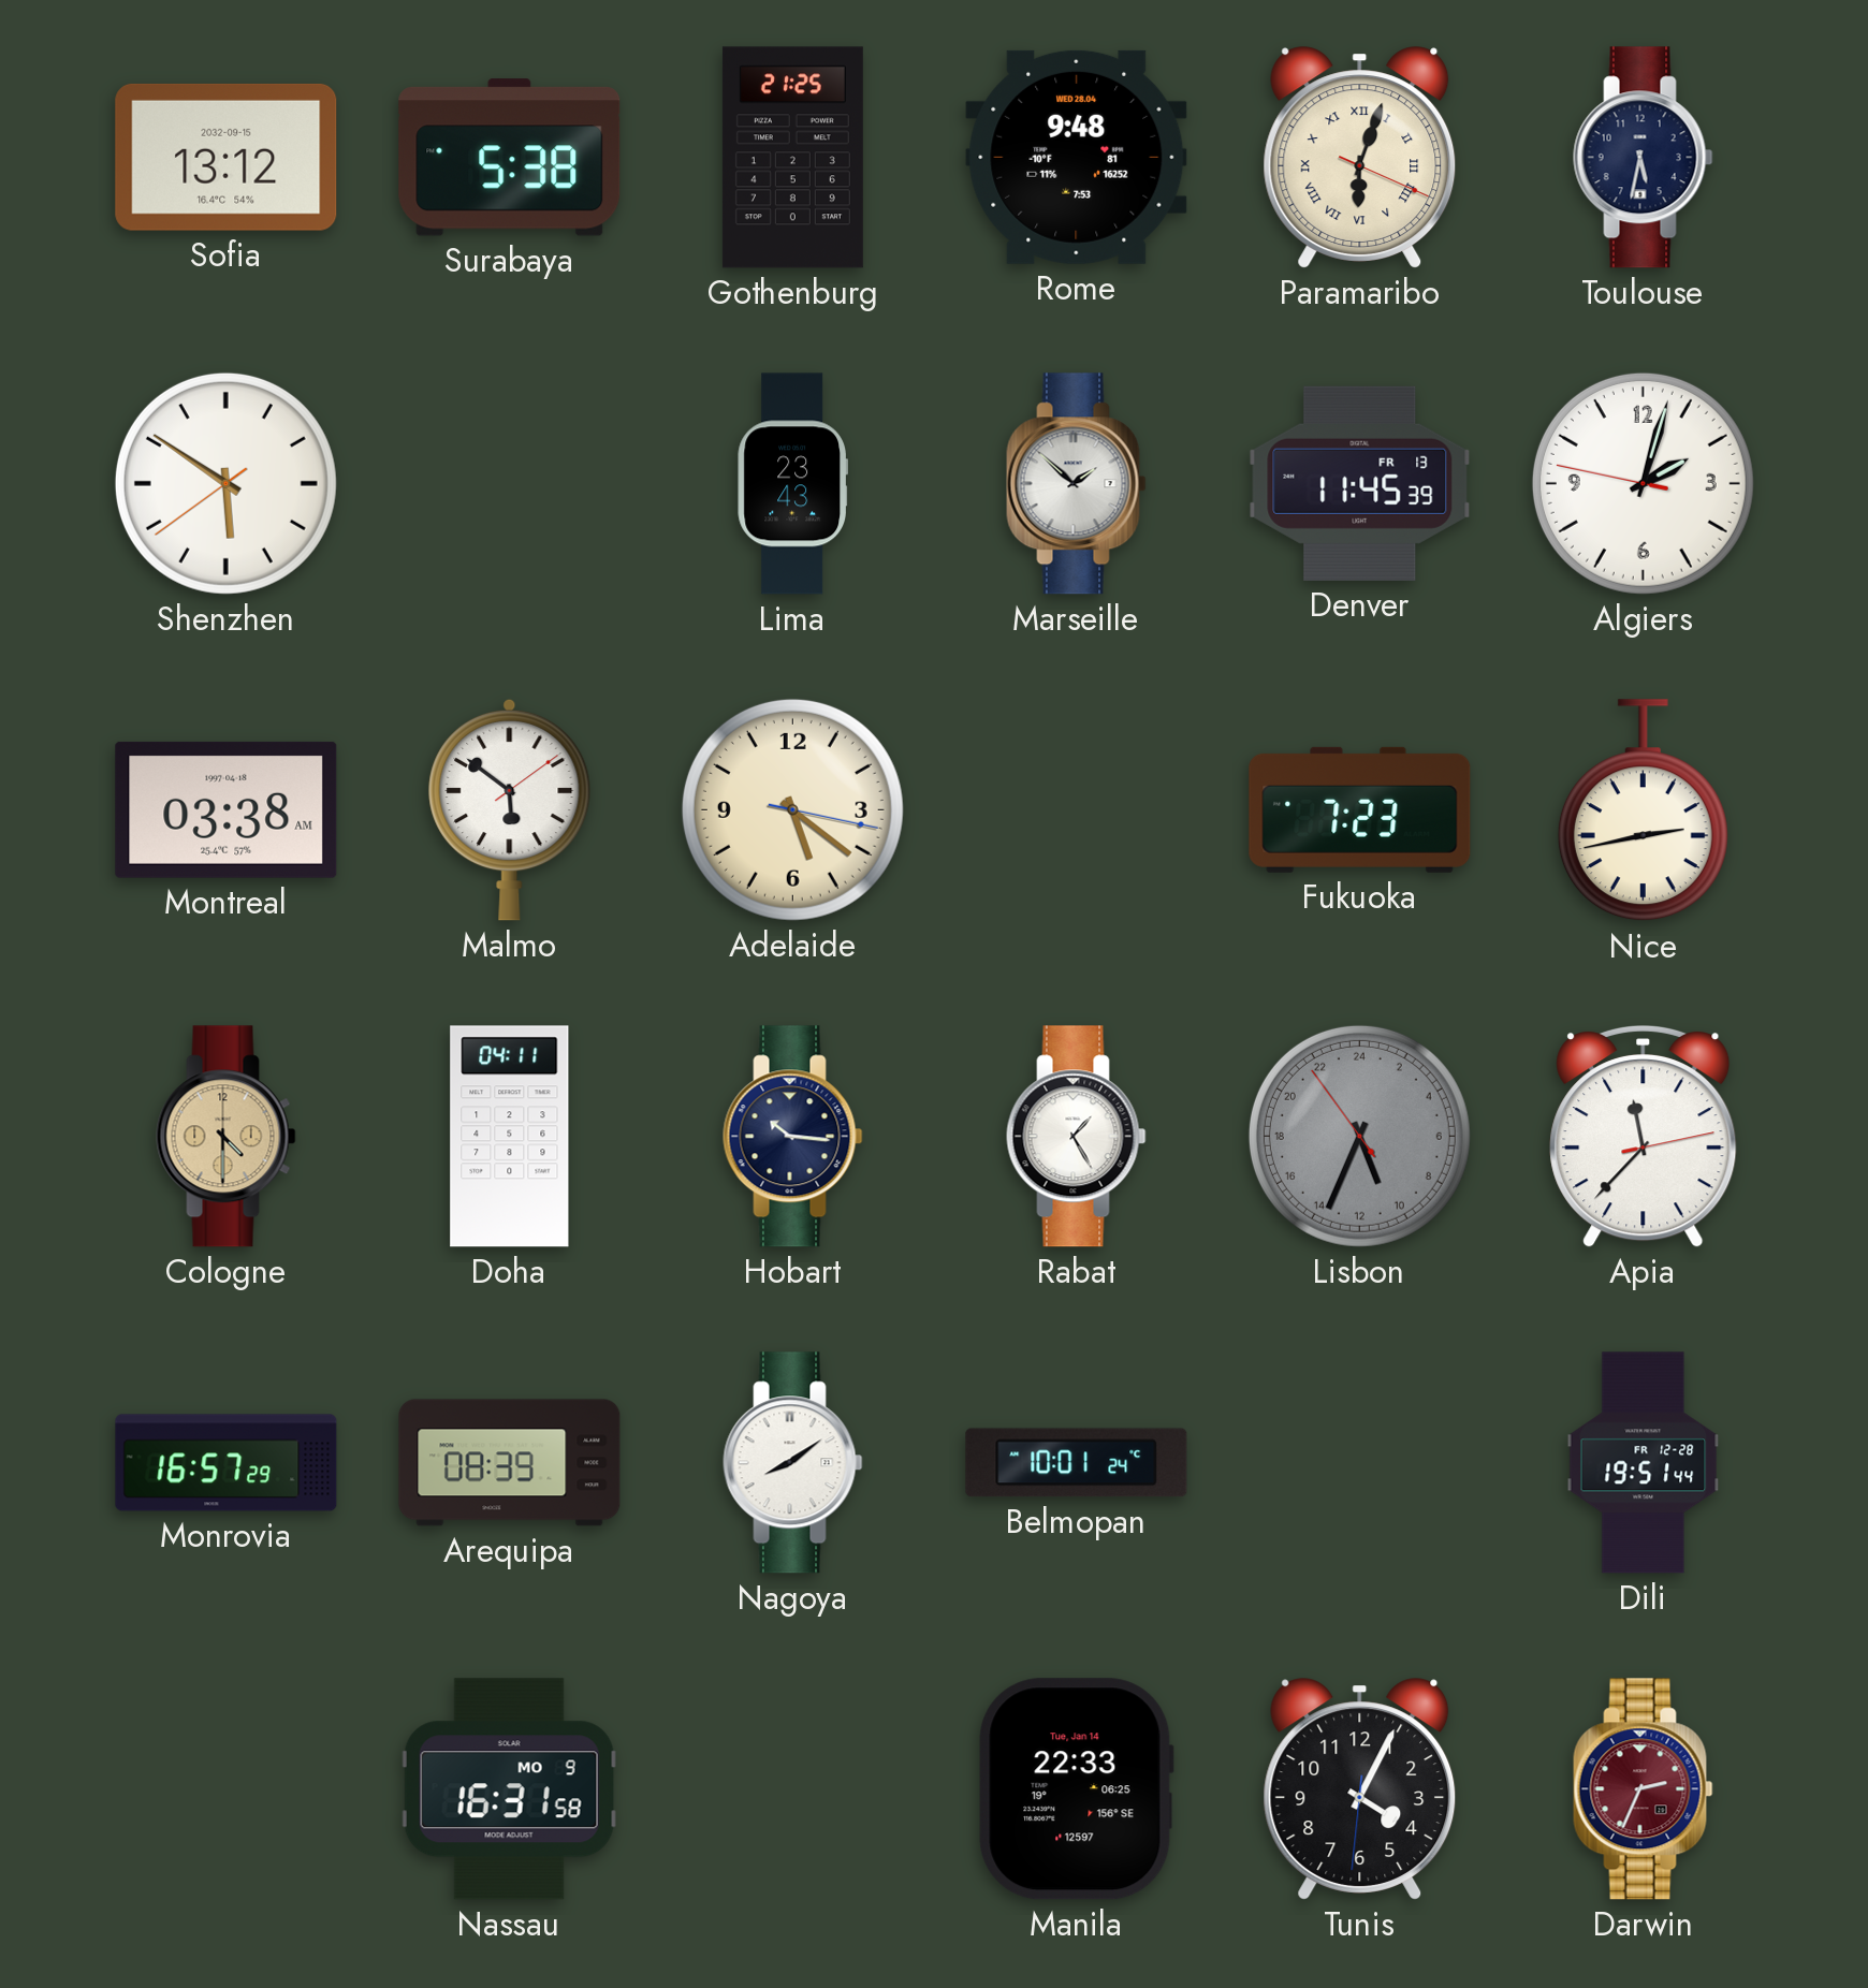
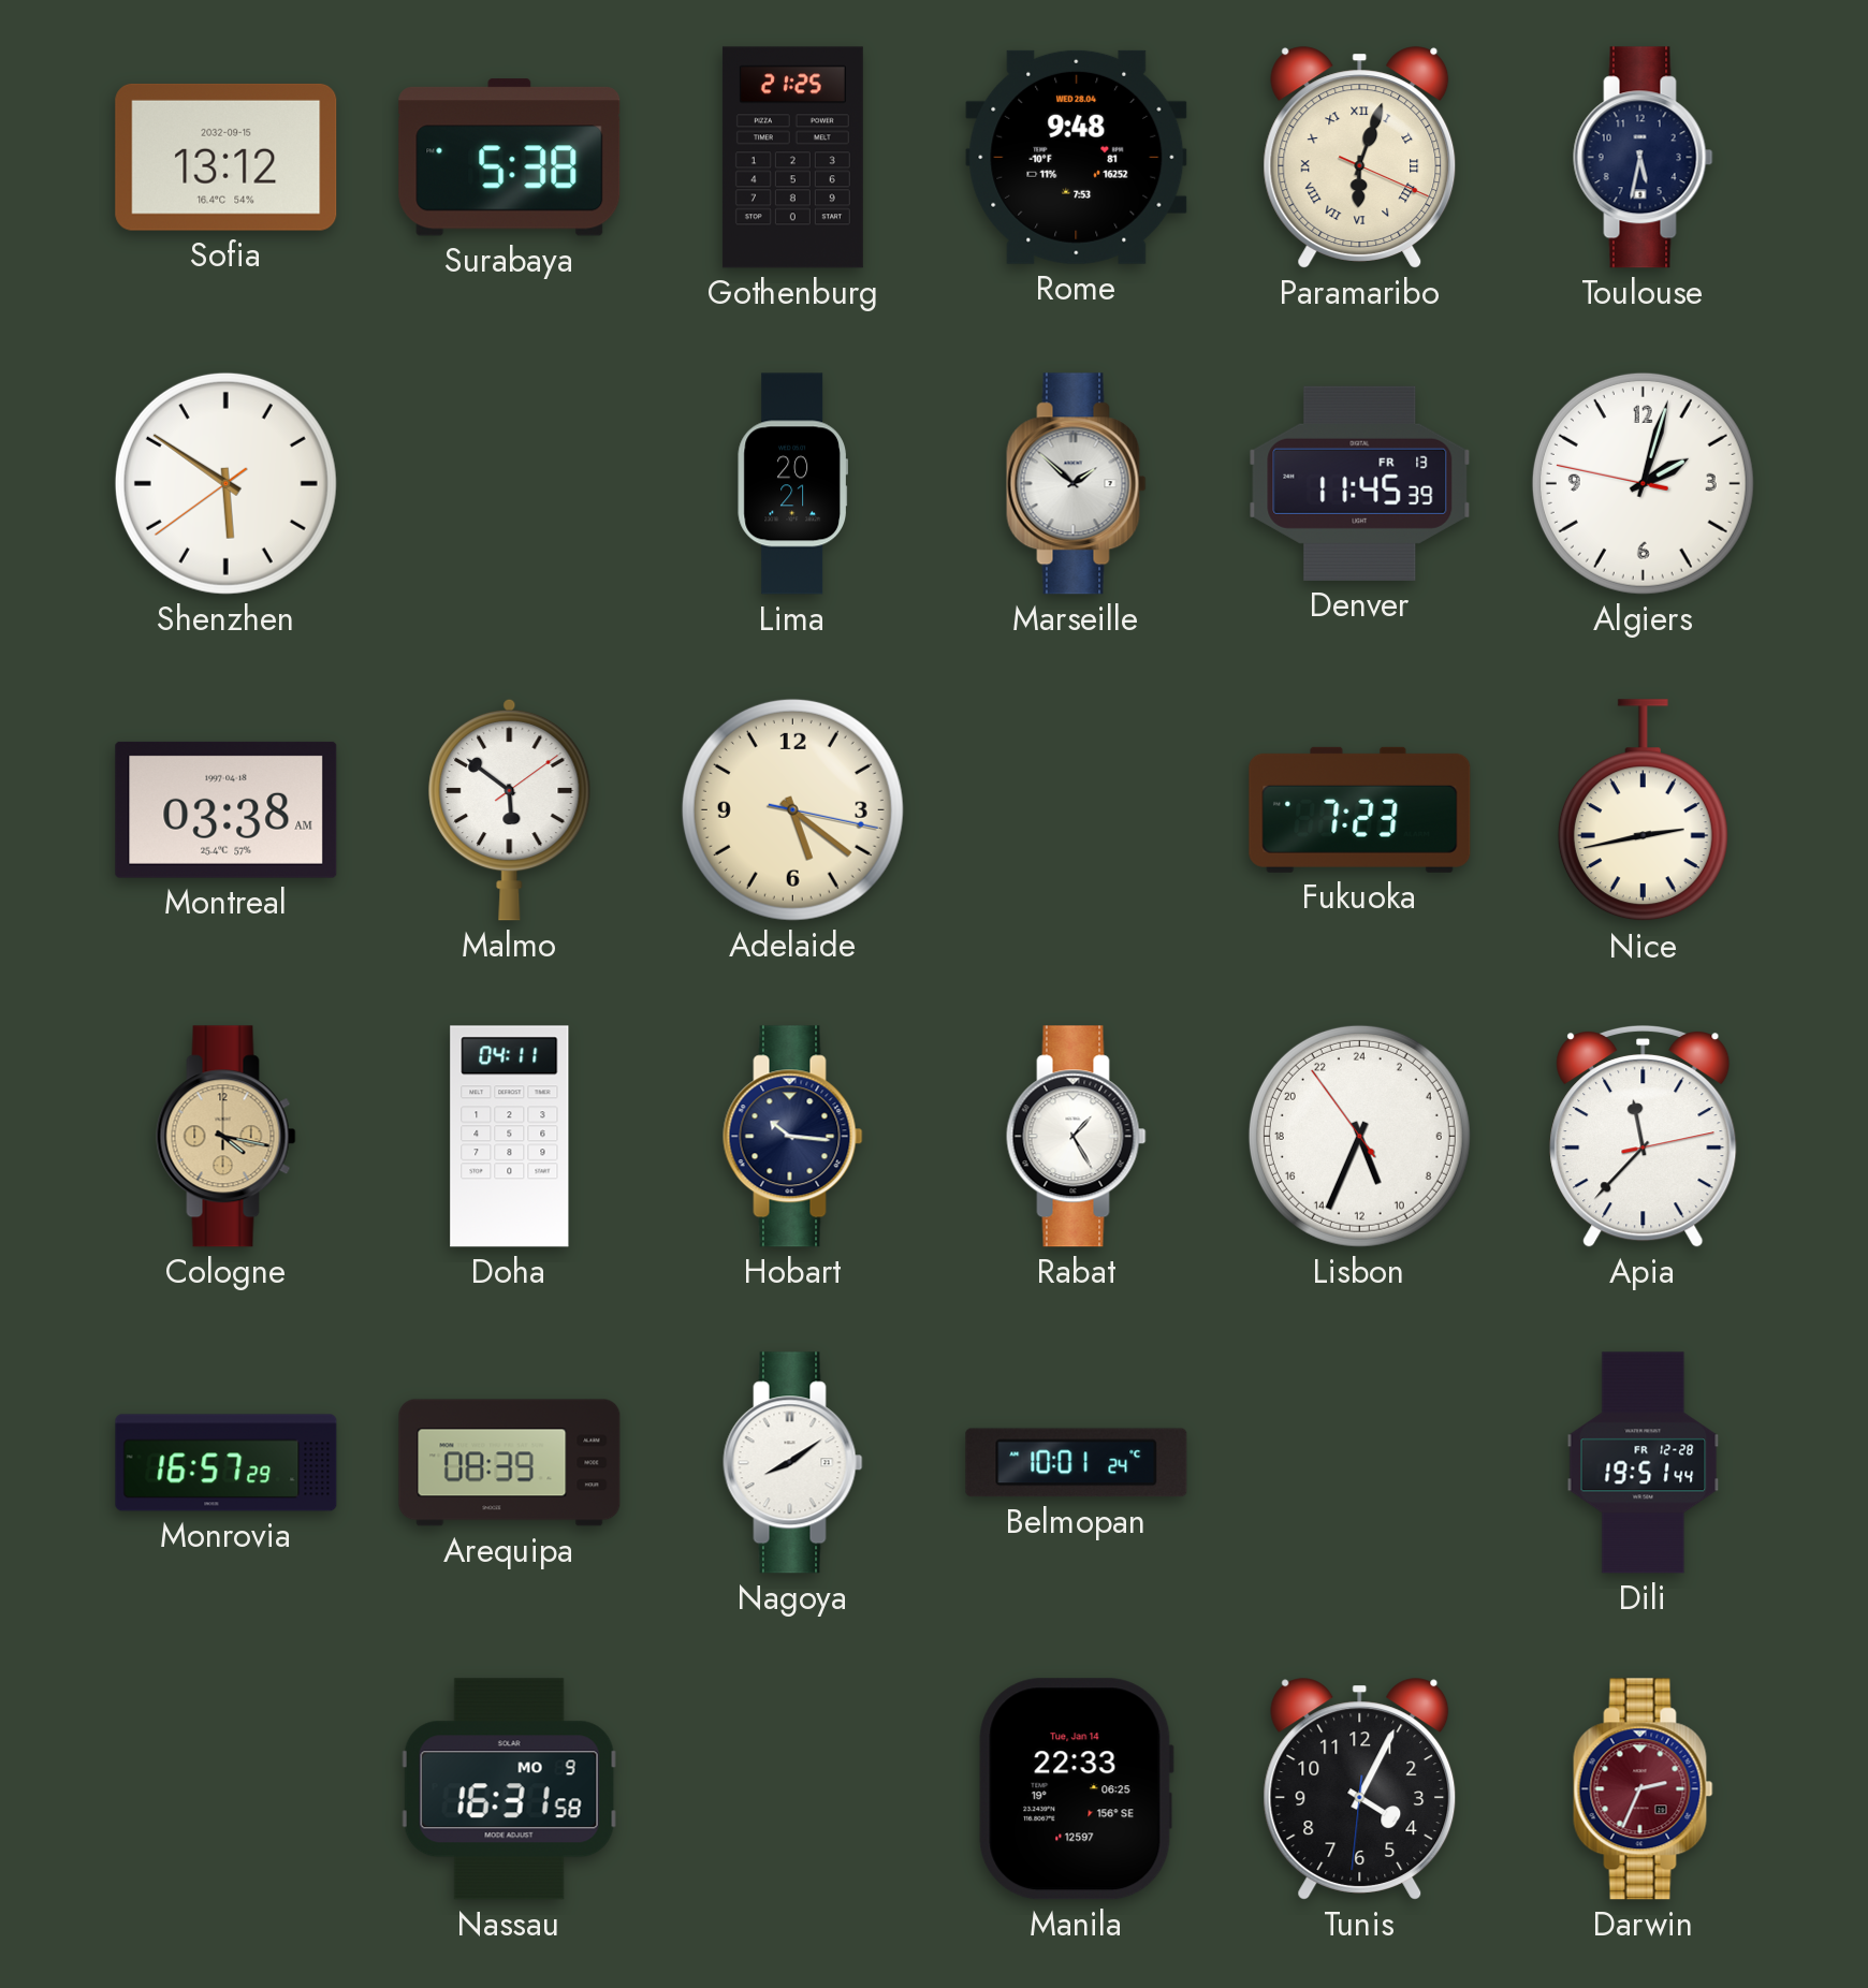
Lima: 23:43 -> 20:21 (792, 484)
Cologne: 4:30 -> 4:17 (227, 1137)
Lisbon dial: grey -> white (1359, 1136)
